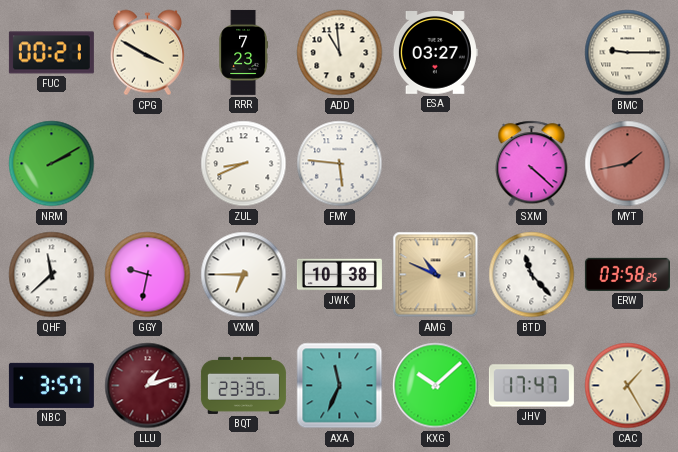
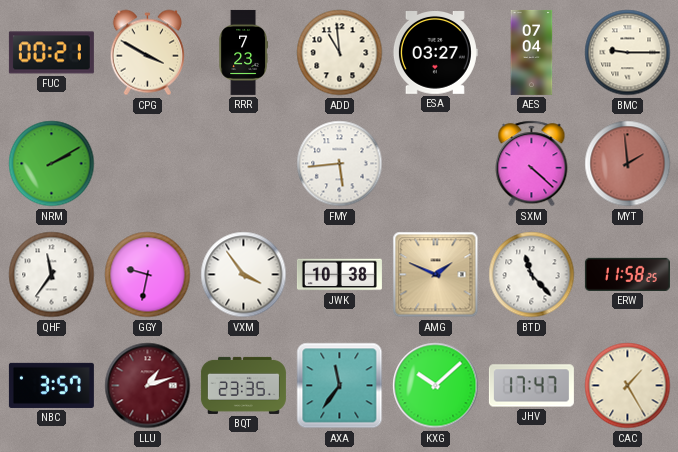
AES: none -> 07:04 (532, 52)
ZUL: 8:41 -> none (244, 164)
FMY: 5:46 -> 5:44 (340, 164)
MYT: 1:43 -> 1:59 (628, 164)
QHF: 11:38 -> 11:36 (52, 275)
VXM: 6:45 -> 3:54 (244, 275)
AMG: 10:49 -> 1:49 (436, 275)
ERW: 03:58 -> 11:58 (627, 274)
AXA: 11:34 -> 11:36 (340, 386)
